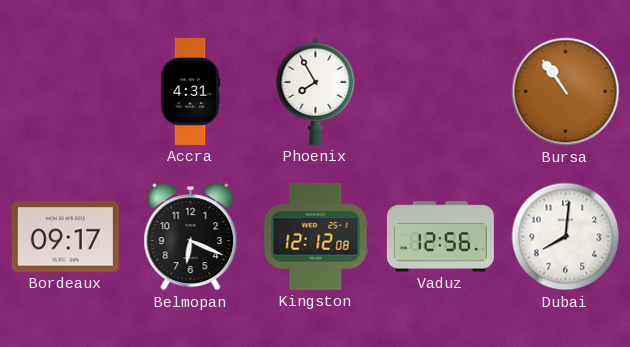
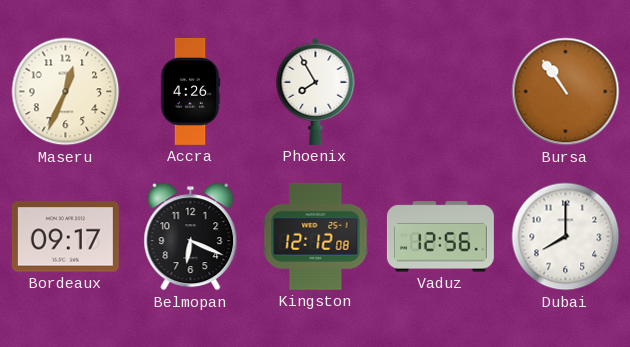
Maseru: none -> 12:34 (66, 92)
Accra: 4:31 -> 4:26 (190, 91)
Dubai: 8:01 -> 8:00 (566, 237)
